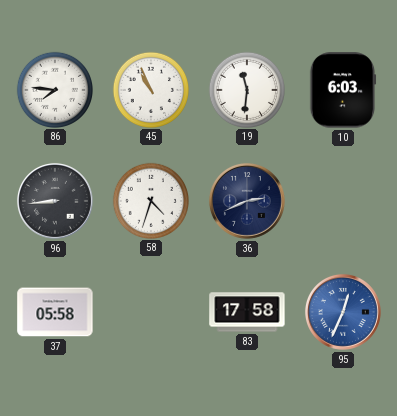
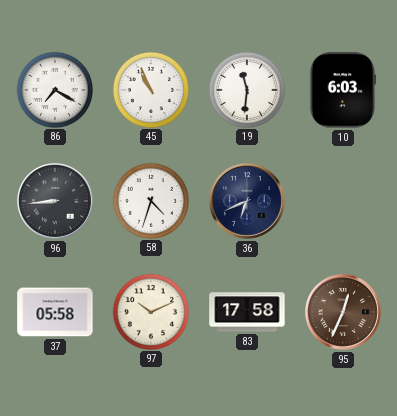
86: 7:46 -> 7:20 (54, 89)
36: 2:41 -> 6:41 (247, 201)
97: none -> 10:11 (150, 311)
95 dial: blue -> brown (343, 312)
